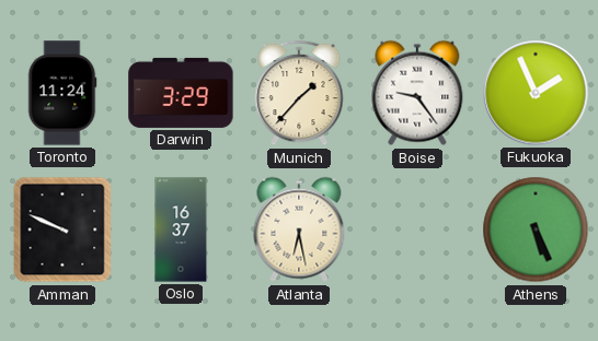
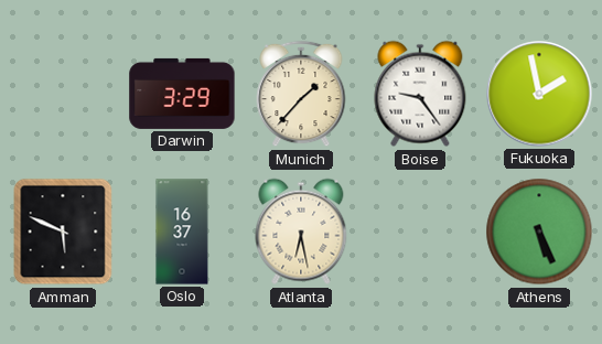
Toronto: 11:24 -> none (62, 93)
Fukuoka: 1:56 -> 1:58 (539, 94)
Amman: 9:49 -> 5:49 (63, 232)
